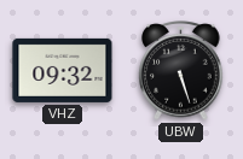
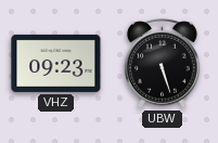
VHZ: 09:32 -> 09:23 (56, 63)
